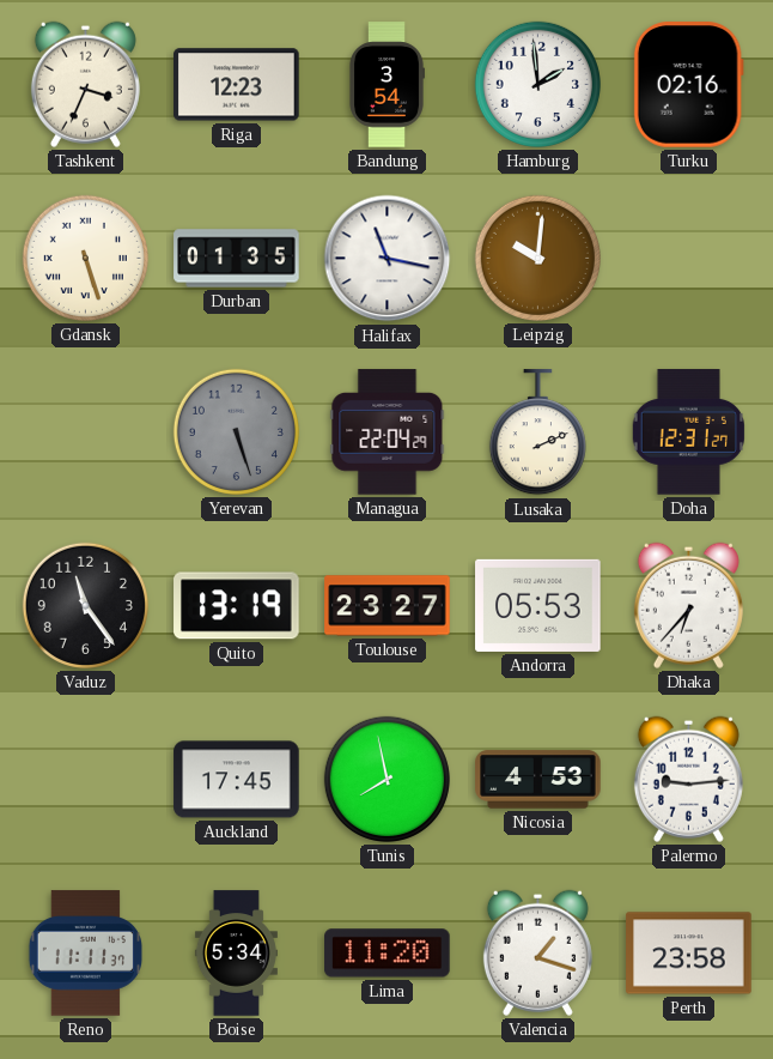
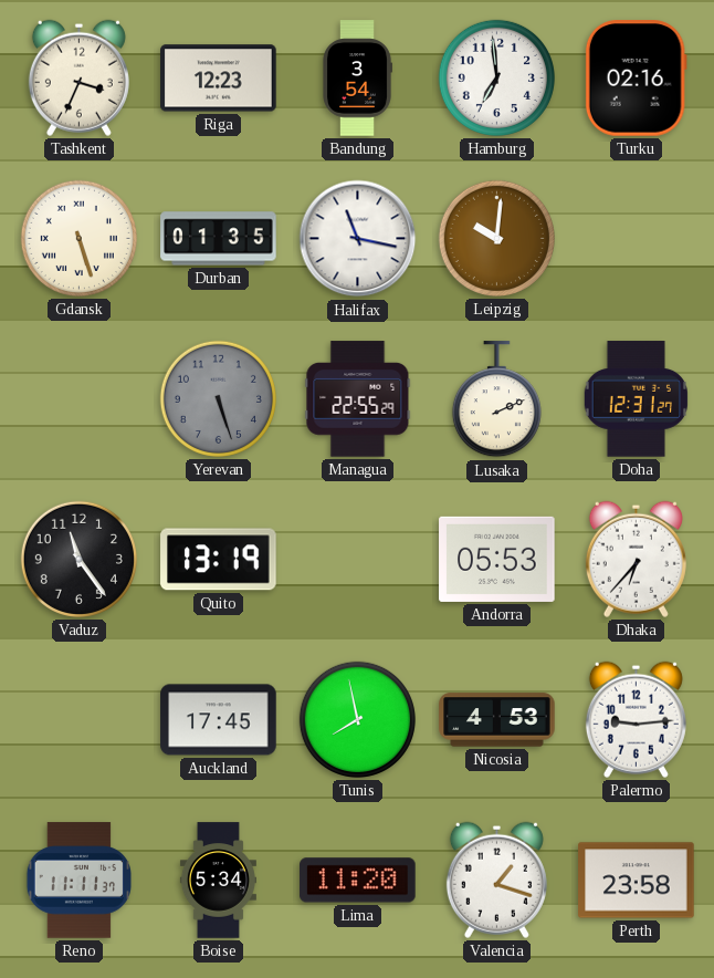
Hamburg: 1:59 -> 6:59 (496, 77)
Managua: 22:04 -> 22:55 (358, 399)
Toulouse: 23:27 -> none (388, 606)
